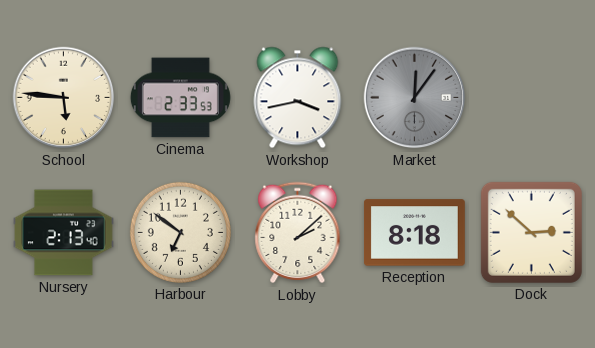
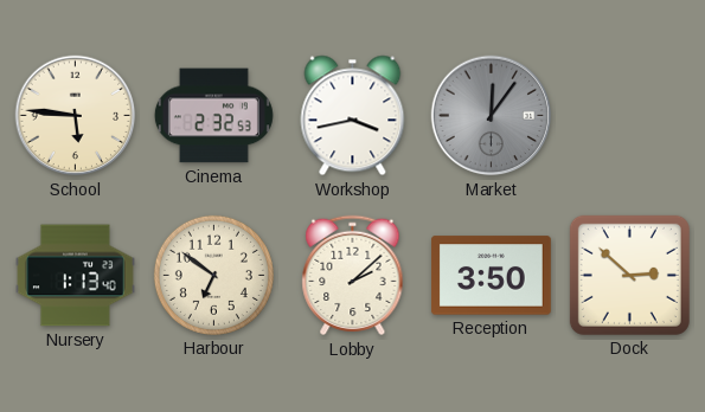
Cinema: 2:33 -> 2:32 (213, 116)
Nursery: 2:13 -> 1:13 (76, 276)
Reception: 8:18 -> 3:50 (492, 276)
